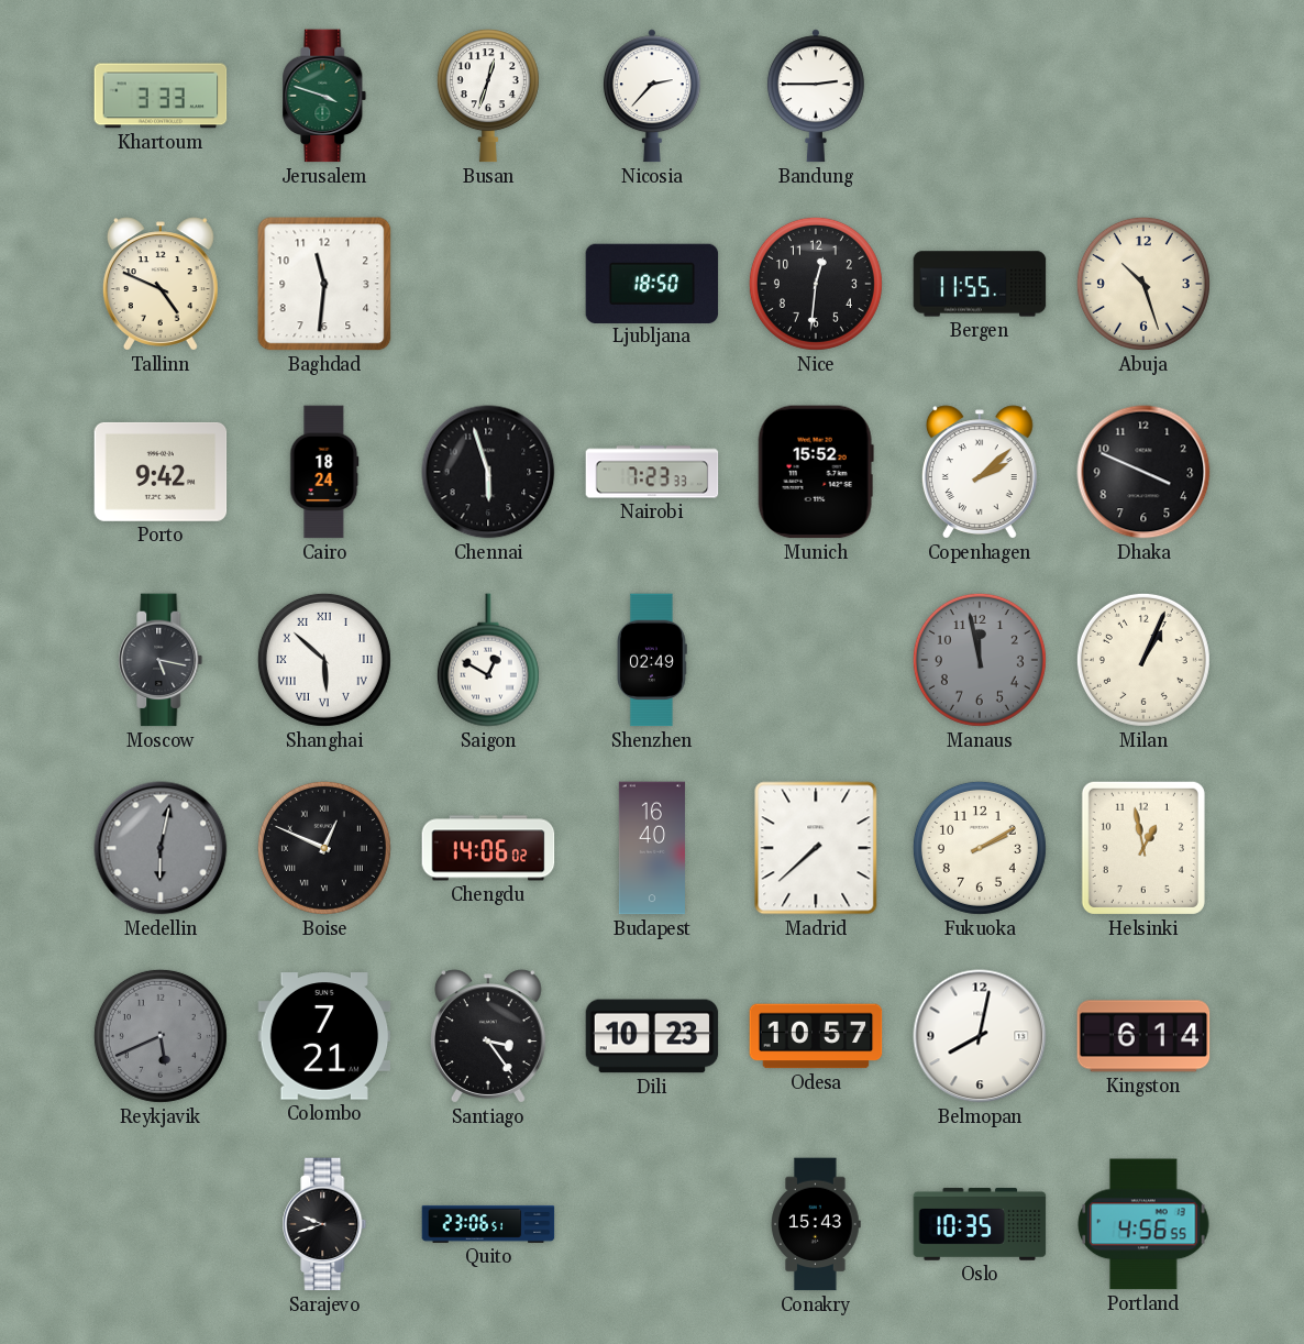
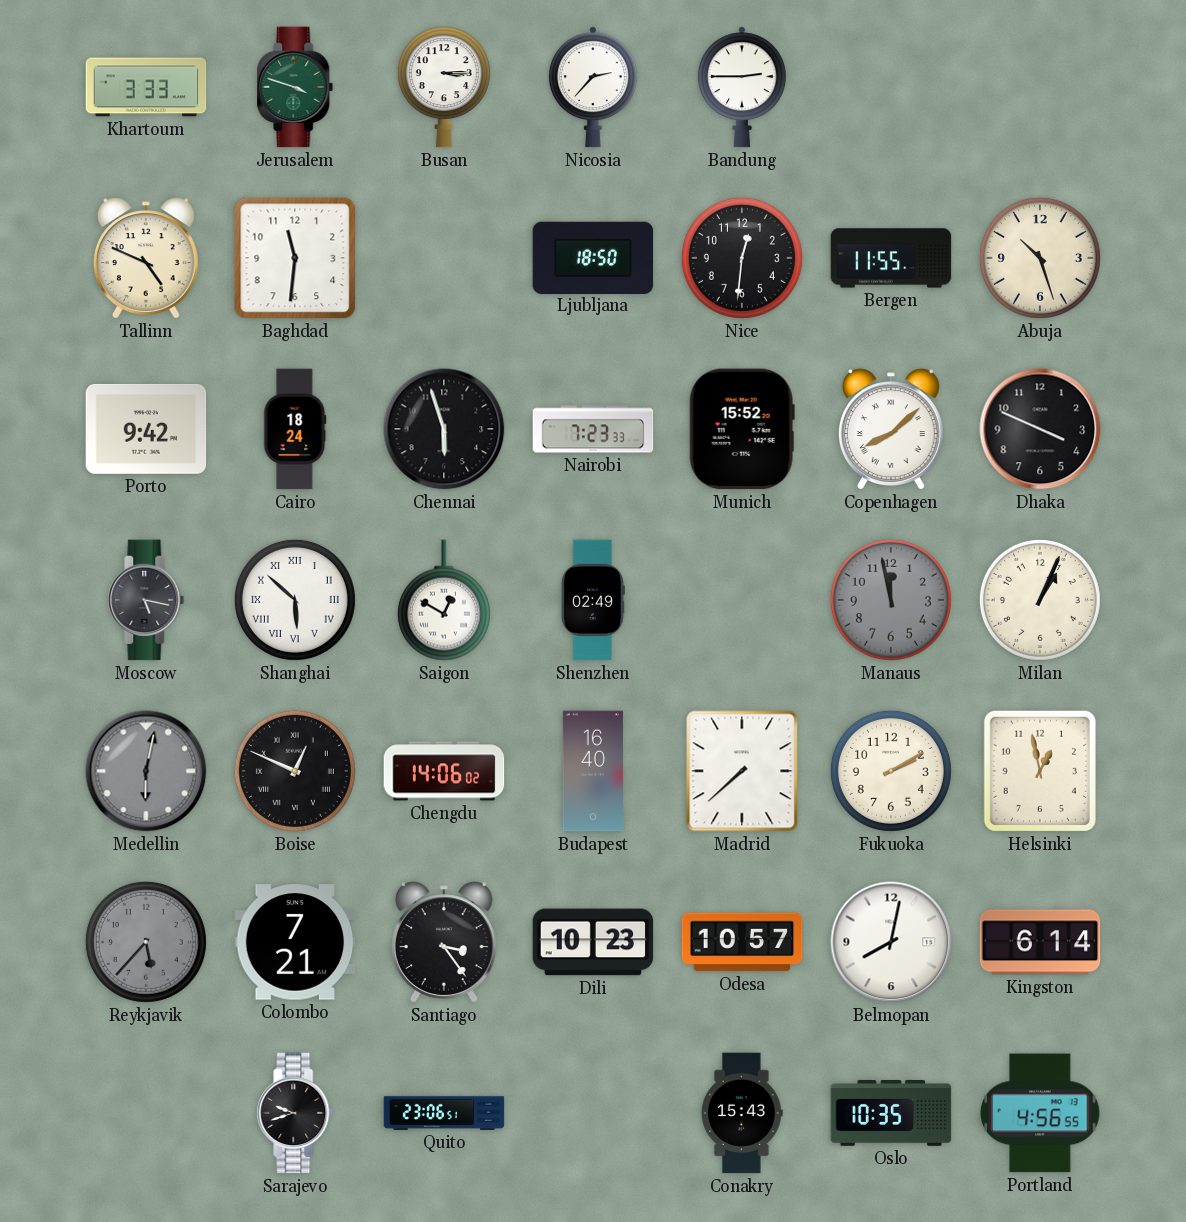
Busan: 12:33 -> 3:15 (444, 87)
Copenhagen: 2:08 -> 8:08 (891, 429)
Reykjavik: 5:41 -> 5:37 (146, 942)
